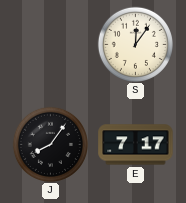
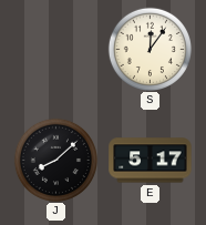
J: 8:06 -> 8:08 (55, 160)
E: 7:17 -> 5:17 (151, 161)
